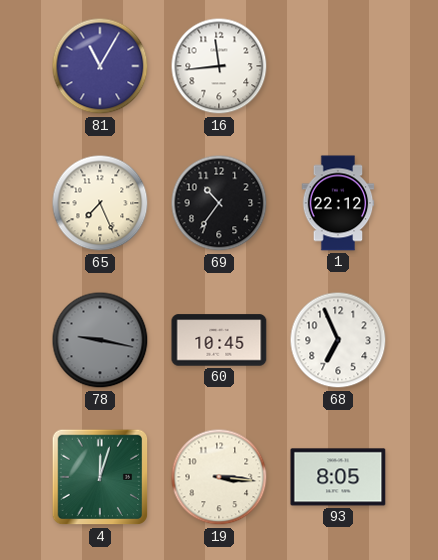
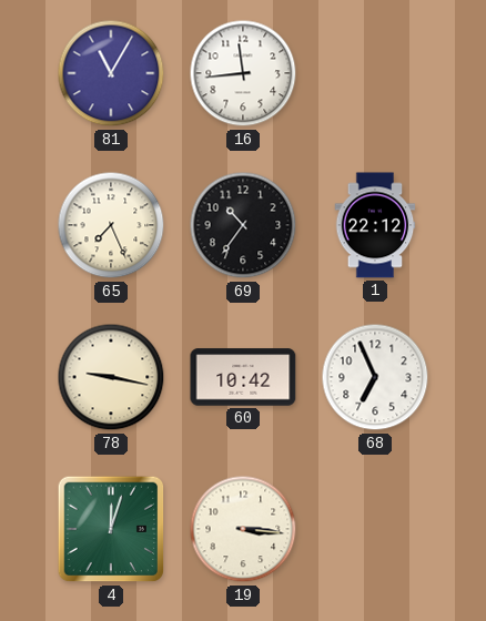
78 dial: grey -> cream (111, 377)
60: 10:45 -> 10:42 (243, 377)
93: 8:05 -> none (338, 477)
